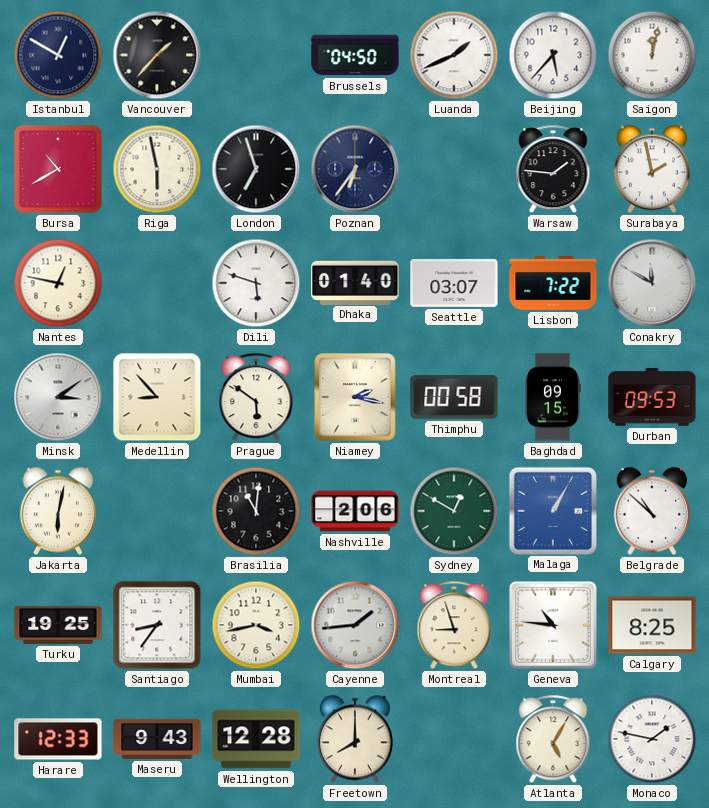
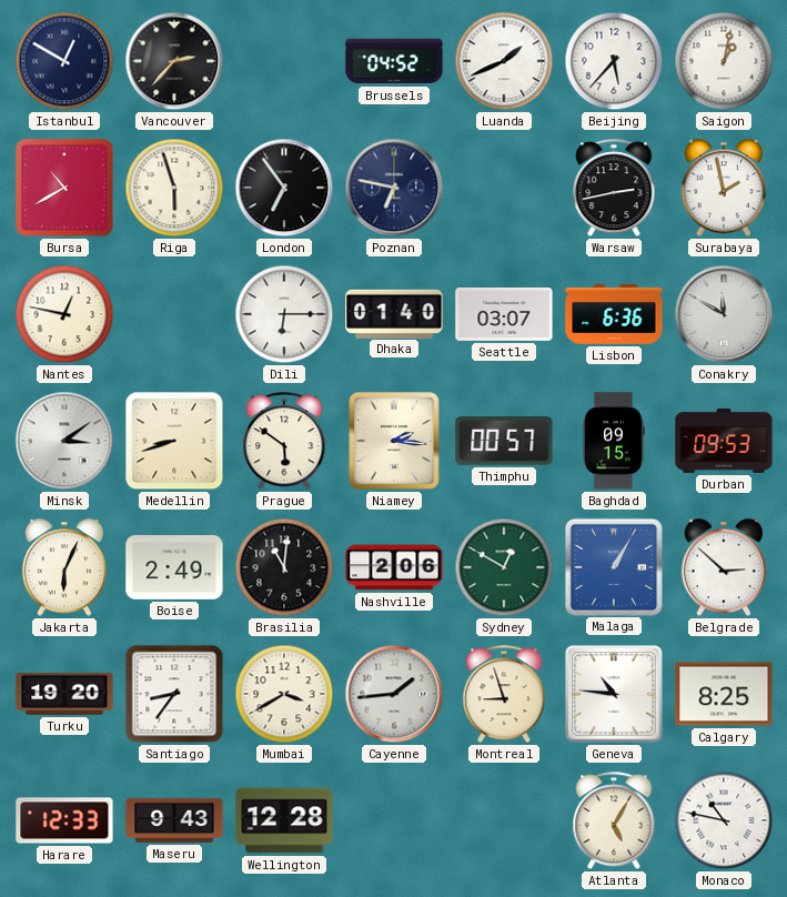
Vancouver: 1:37 -> 2:37 (174, 61)
Brussels: 04:50 -> 04:52 (394, 61)
Saigon: 12:02 -> 1:02 (724, 61)
Riga: 5:58 -> 5:57 (174, 188)
London: 6:57 -> 6:54 (284, 188)
Poznan: 6:36 -> 6:47 (394, 188)
Warsaw: 1:46 -> 2:43 (614, 189)
Dili: 5:48 -> 6:15 (284, 314)
Lisbon: 7:22 -> 6:36 (614, 315)
Medellin: 8:53 -> 8:42 (174, 441)
Niamey: 2:17 -> 2:16 (394, 441)
Thimphu: 00:58 -> 00:57 (504, 441)
Jakarta: 6:02 -> 6:04 (63, 567)
Boise: none -> 2:49 (174, 568)
Belgrade: 10:52 -> 2:52 (723, 567)
Turku: 19:25 -> 19:20 (64, 694)
Mumbai: 3:43 -> 3:40 (284, 694)
Freetown: 8:00 -> none (354, 739)
Monaco: 1:47 -> 10:47 (724, 820)
